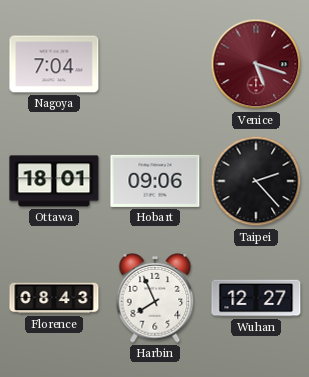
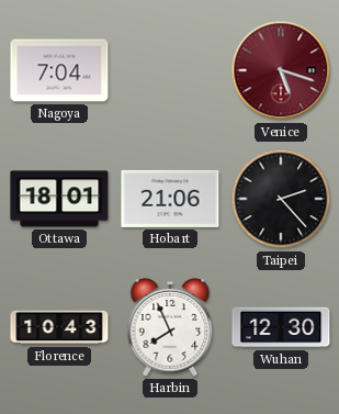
Hobart: 09:06 -> 21:06 (170, 199)
Florence: 08:43 -> 10:43 (59, 327)
Wuhan: 12:27 -> 12:30 (281, 327)
